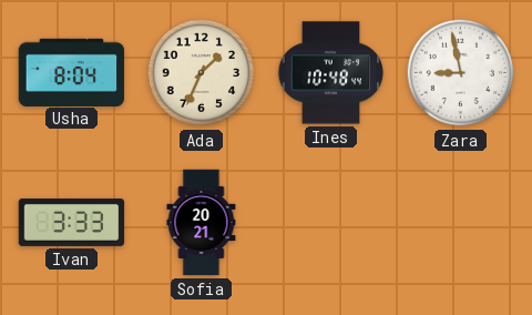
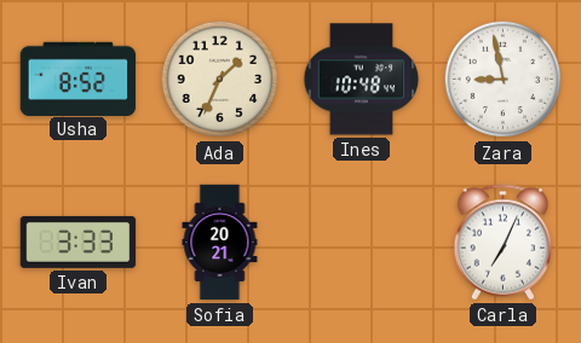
Usha: 8:04 -> 8:52 (79, 79)
Carla: none -> 7:04 (502, 243)
